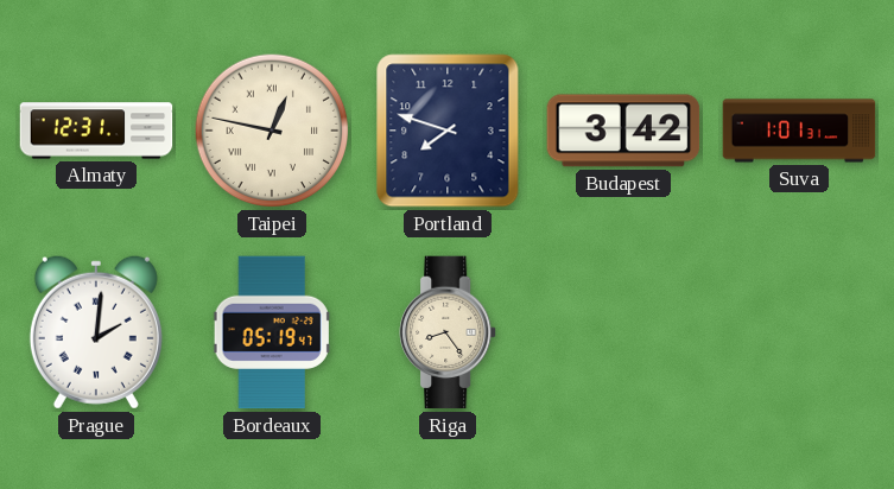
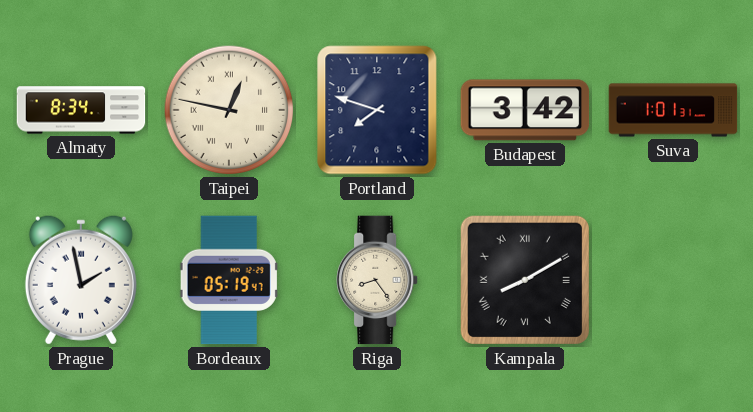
Almaty: 12:31 -> 8:34 (81, 110)
Prague: 2:01 -> 1:58 (81, 280)
Kampala: none -> 8:10 (525, 280)
